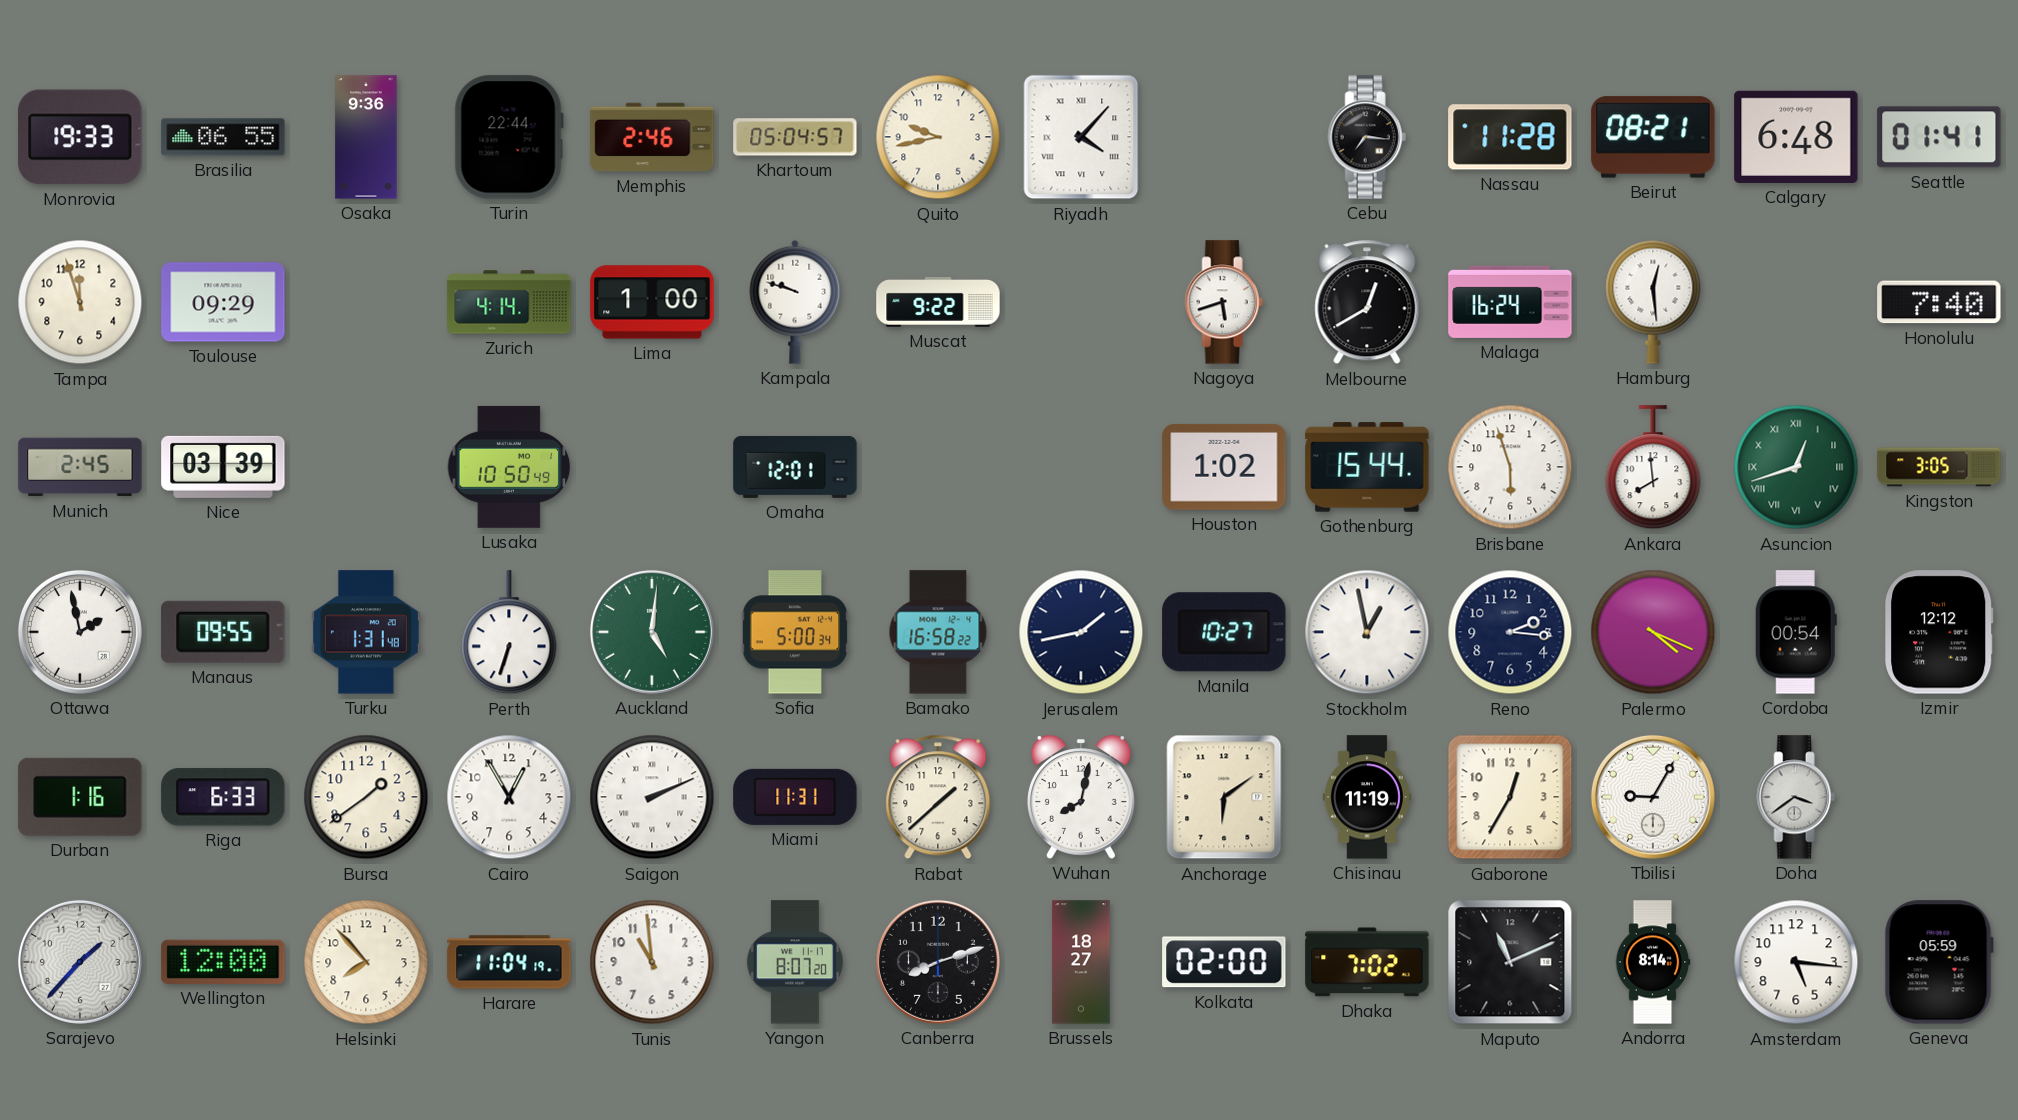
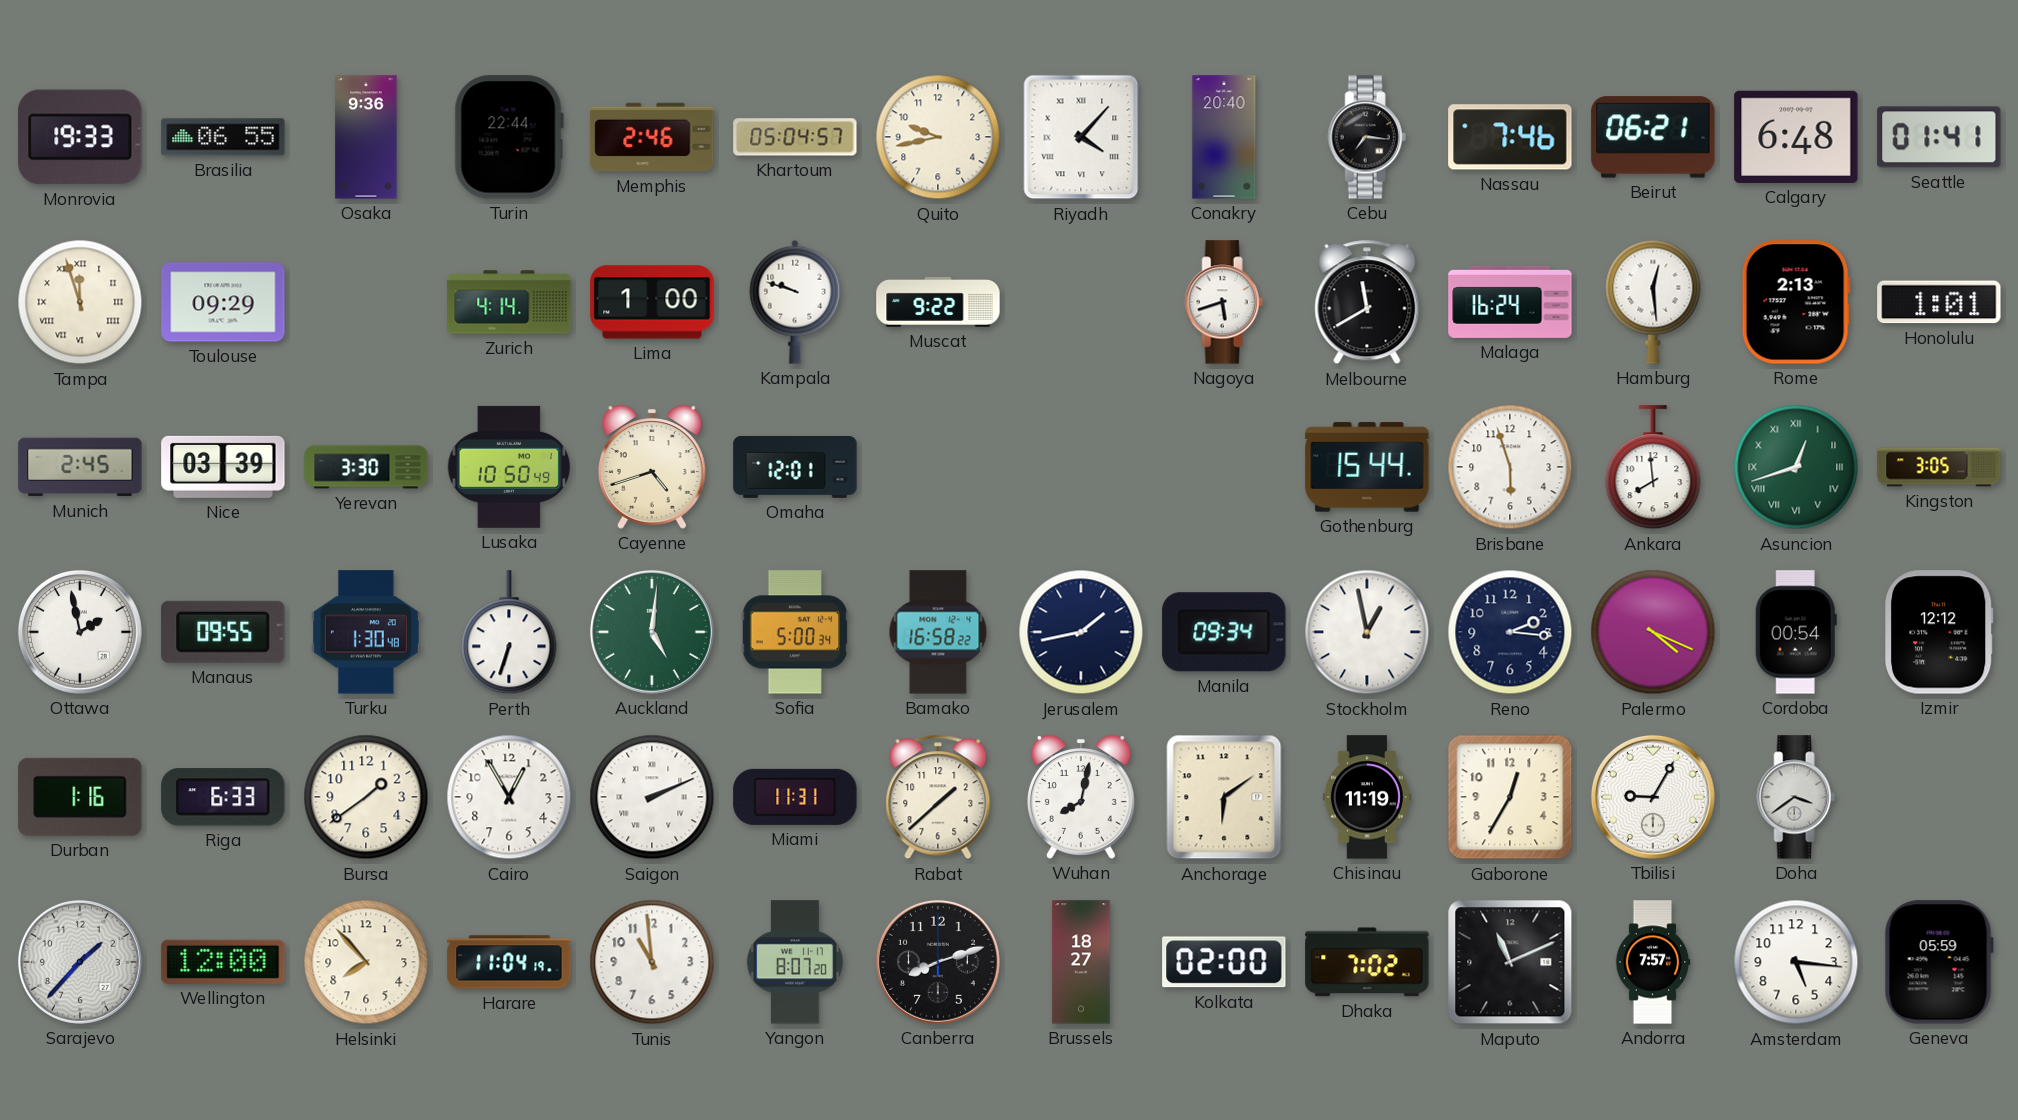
Conakry: none -> 20:40 (1224, 137)
Nassau: 11:28 -> 7:46 (1510, 137)
Beirut: 08:21 -> 06:21 (1653, 137)
Tampa numerals: Arabic -> Roman (80, 302)
Melbourne: 12:40 -> 11:40 (1367, 302)
Rome: none -> 2:13 (1796, 302)
Honolulu: 7:40 -> 1:01 (1939, 302)
Yerevan: none -> 3:30 (366, 467)
Cayenne: none -> 4:42 (652, 467)
Houston: 1:02 -> none (1224, 467)
Turku: 1:31 -> 1:30 (367, 632)
Manila: 10:27 -> 09:34 (1224, 632)
Andorra: 8:14 -> 7:57 (1653, 962)
